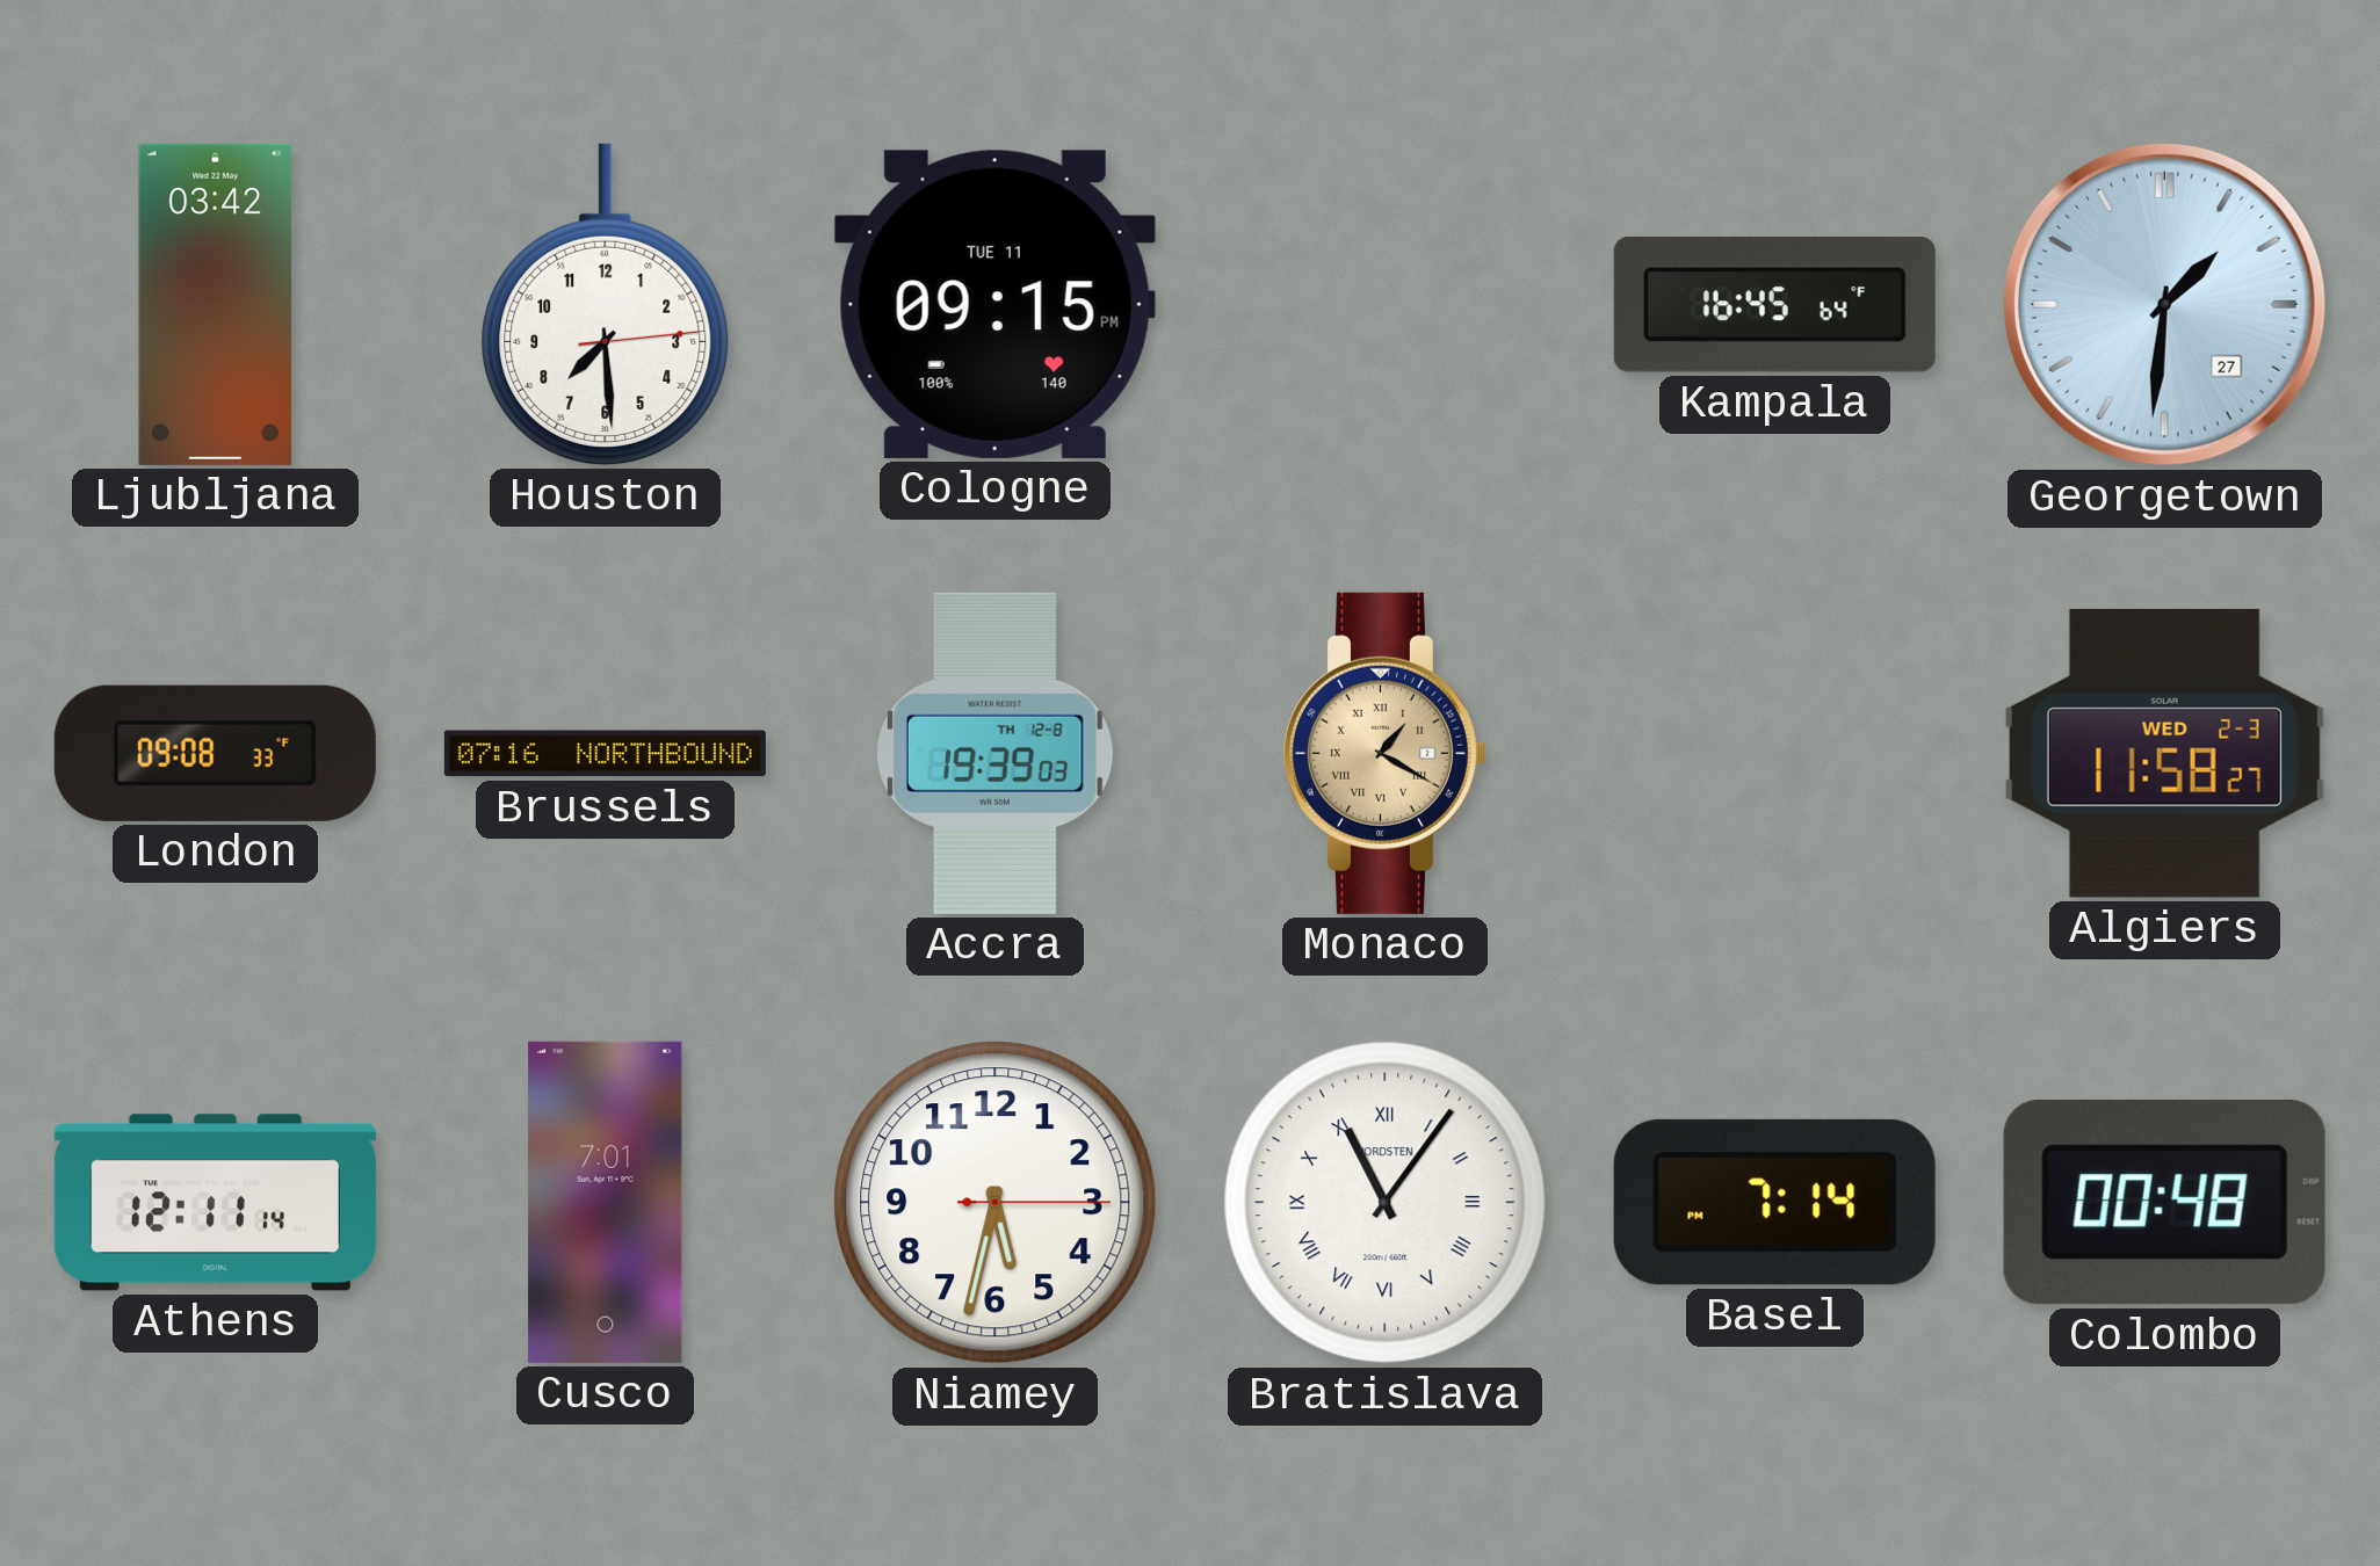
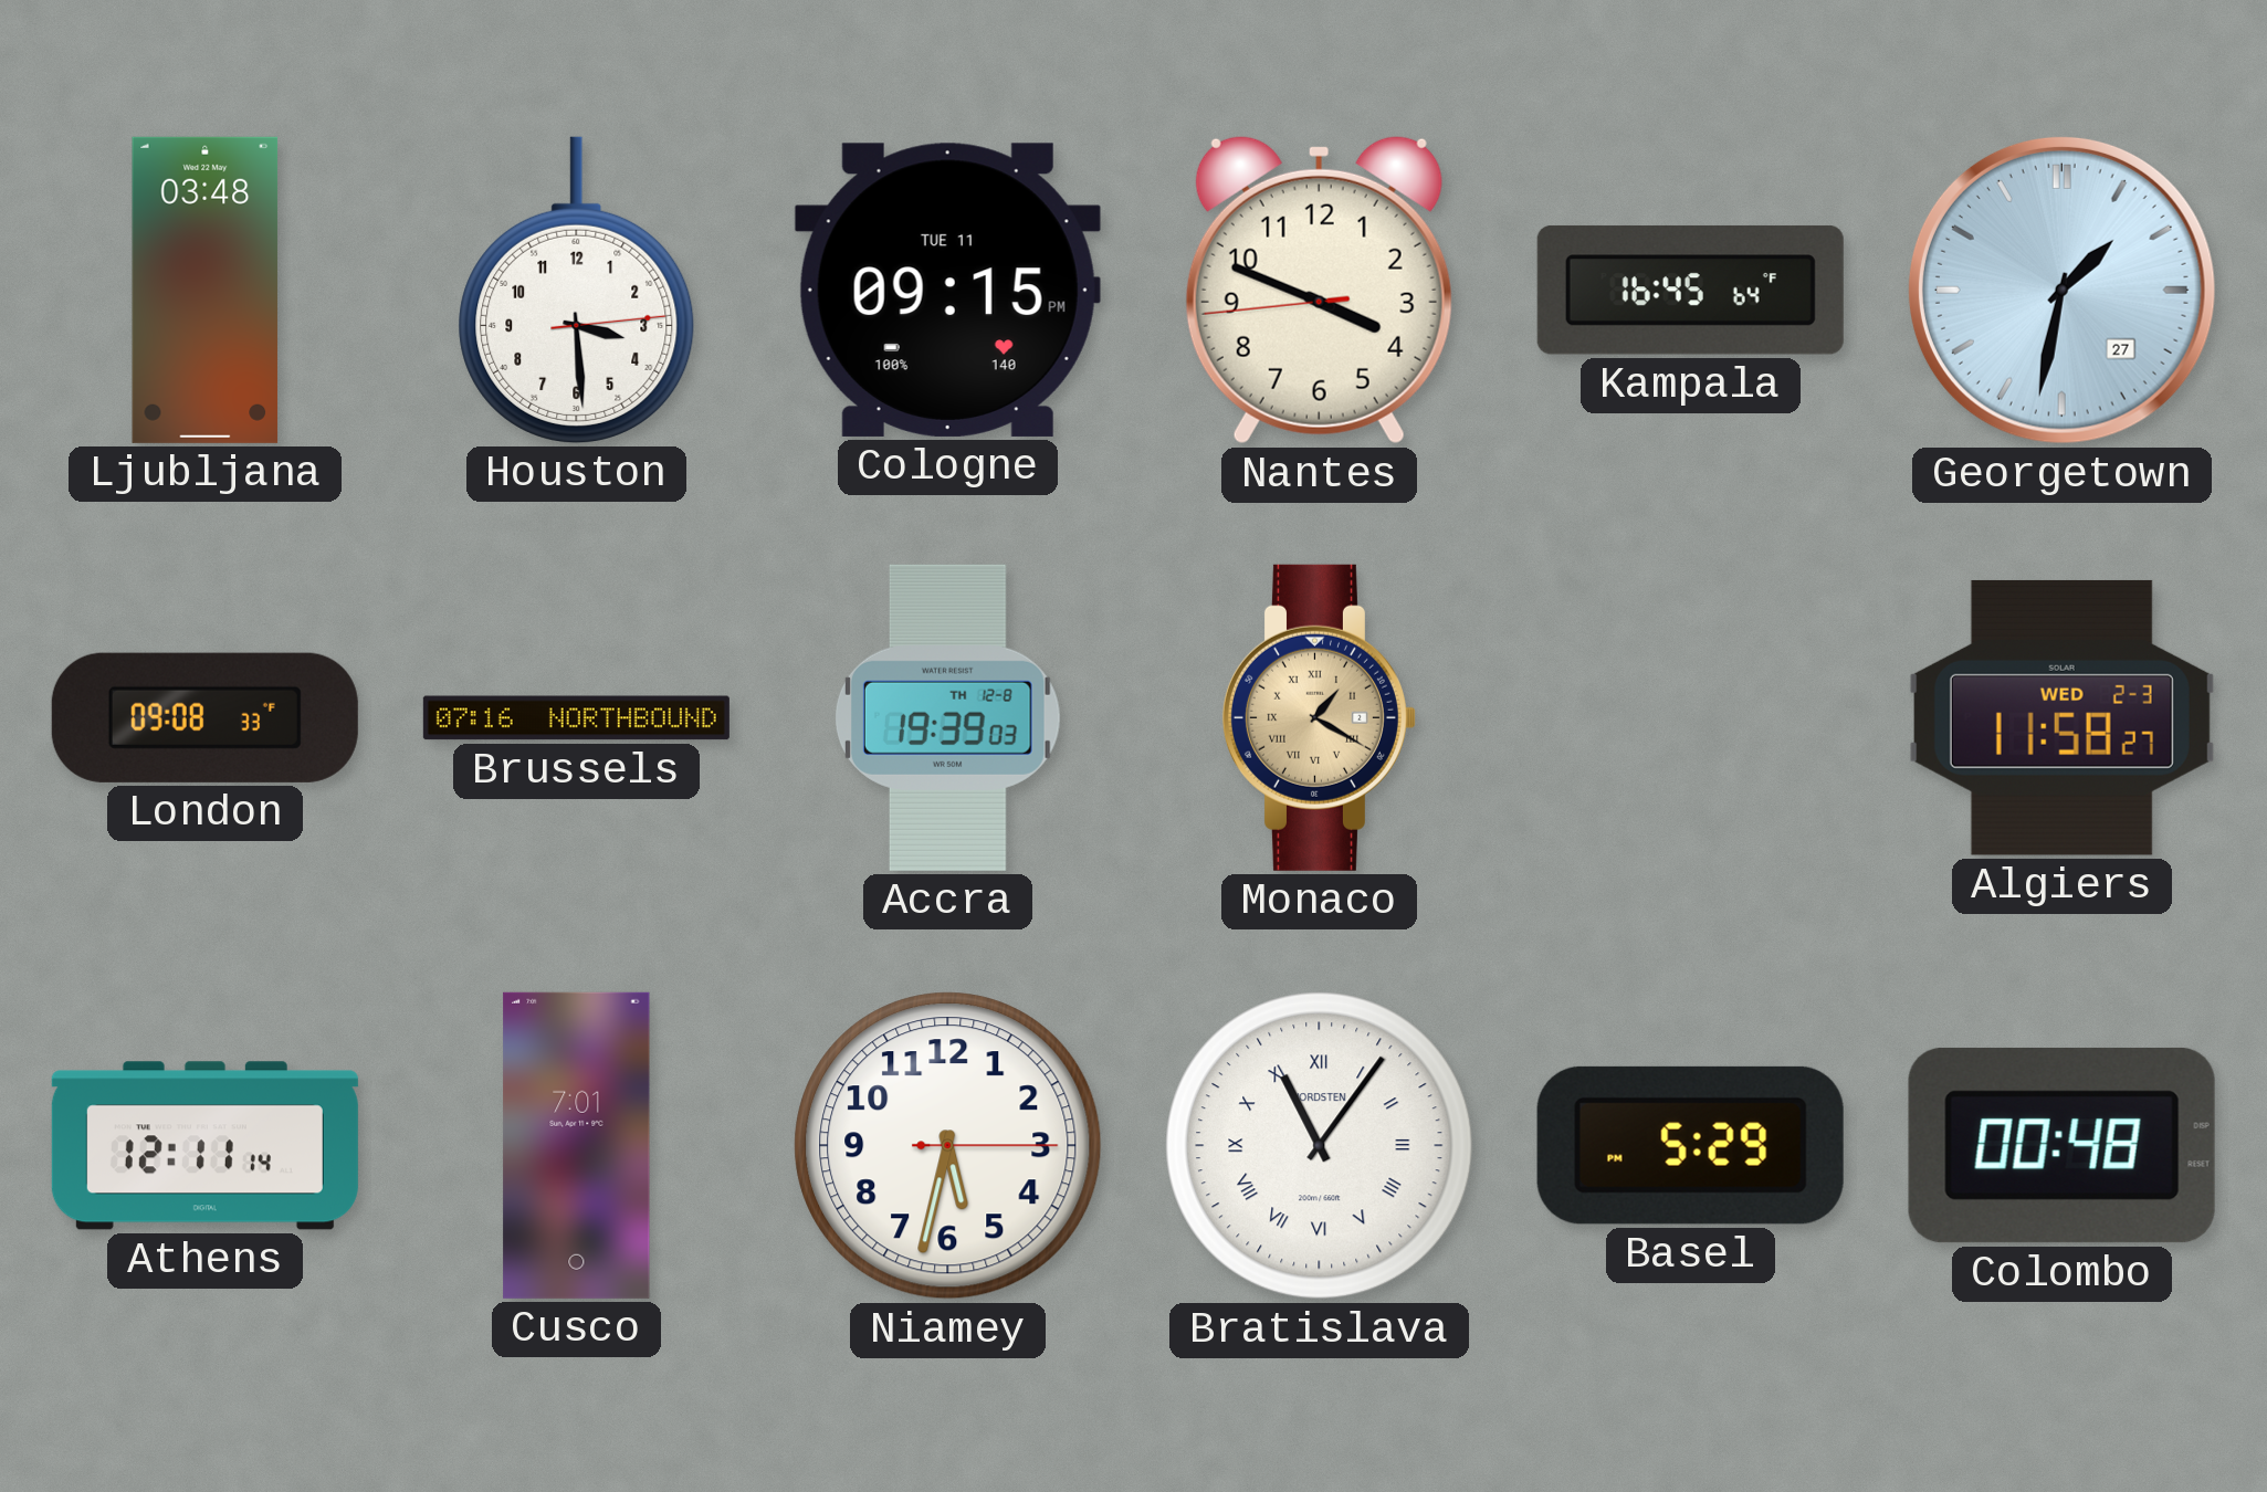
Ljubljana: 03:42 -> 03:48 (206, 290)
Houston: 7:29 -> 3:29 (577, 290)
Nantes: none -> 3:48 (1319, 290)
Georgetown: 1:31 -> 1:32 (2061, 290)
Basel: 7:14 -> 5:29 (1690, 1145)
